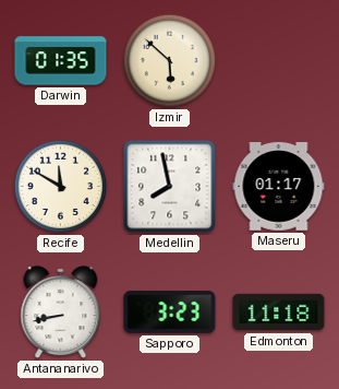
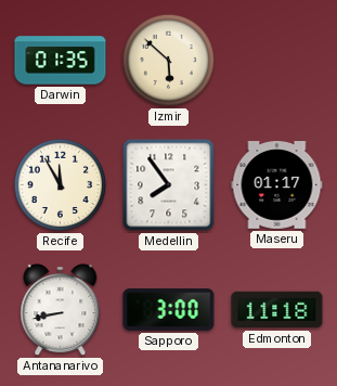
Recife: 11:50 -> 11:55 (61, 185)
Medellin: 7:58 -> 7:54 (169, 185)
Sapporo: 3:23 -> 3:00 (169, 310)
